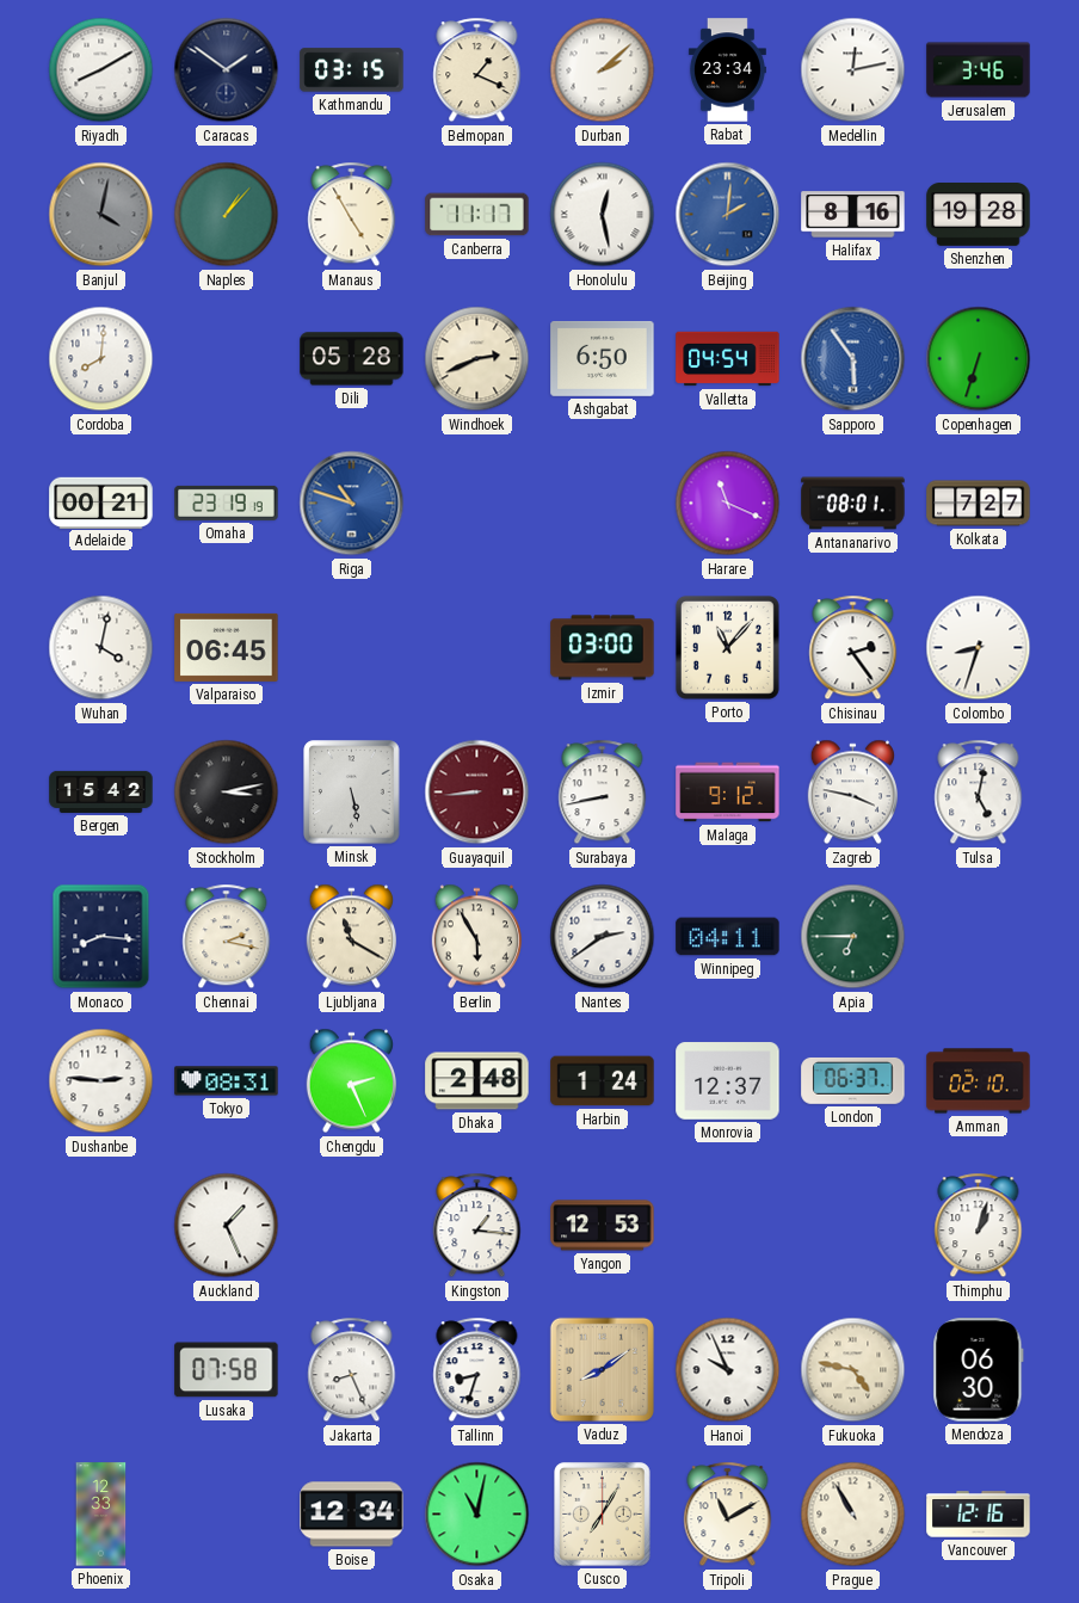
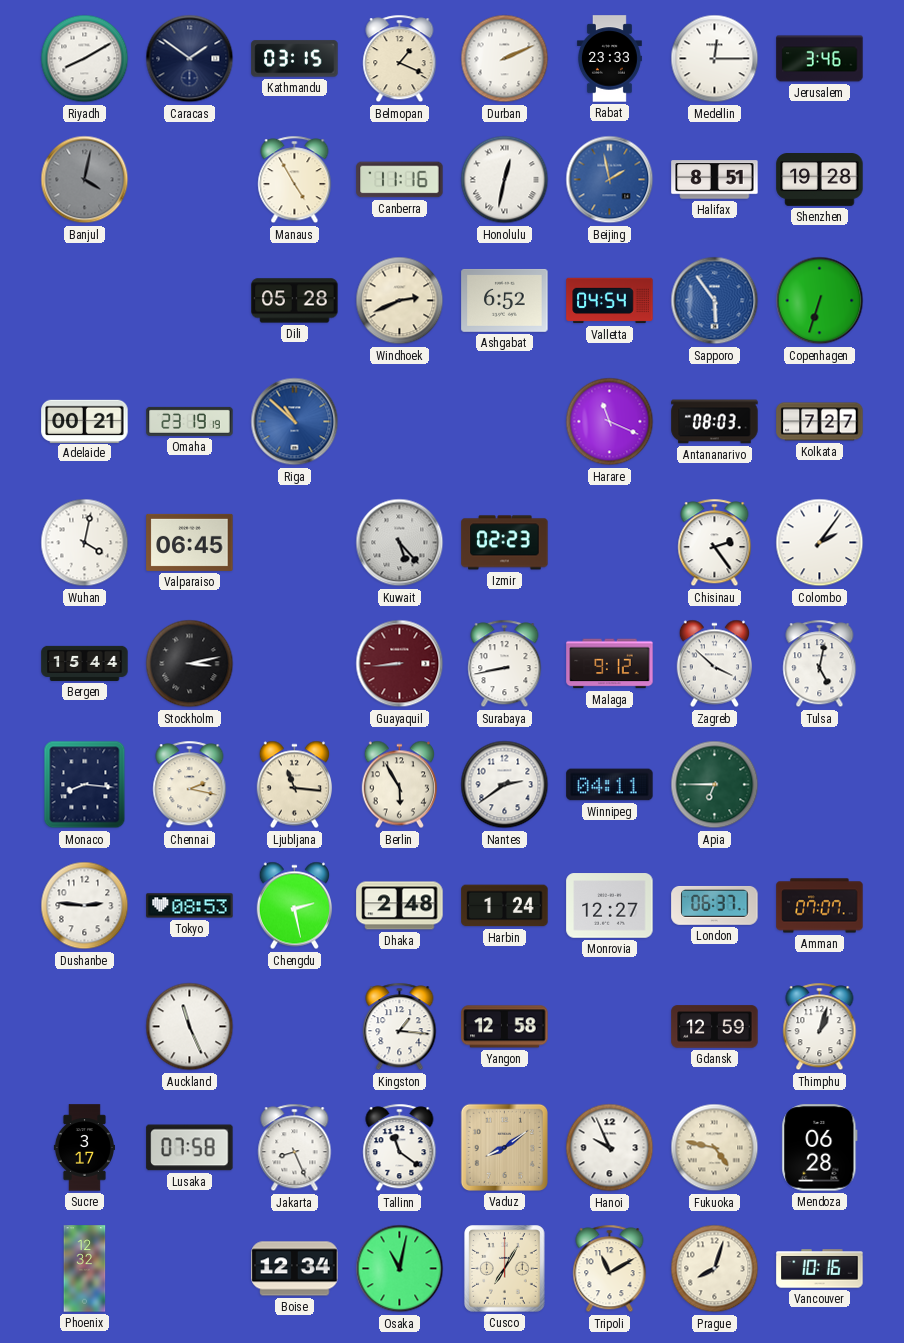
Durban: 2:08 -> 2:11 (505, 59)
Rabat: 23:34 -> 23:33 (609, 59)
Medellin: 12:13 -> 12:15 (715, 59)
Naples: 1:07 -> none (227, 215)
Canberra: 11:17 -> 11:16 (400, 180)
Honolulu: 12:28 -> 12:32 (505, 180)
Beijing: 2:01 -> 1:58 (610, 180)
Halifax: 8:16 -> 8:51 (715, 180)
Cordoba: 8:01 -> none (101, 359)
Ashgabat: 6:50 -> 6:52 (505, 300)
Riga: 10:48 -> 10:52 (295, 422)
Antananarivo: 08:01 -> 08:03 (715, 422)
Kuwait: none -> 5:23 (400, 543)
Izmir: 03:00 -> 02:23 (505, 543)
Porto: 11:07 -> none (727, 647)
Colombo: 8:33 -> 2:06 (820, 543)
Bergen: 15:42 -> 15:44 (85, 663)
Minsk: 5:28 -> none (352, 793)
Zagreb: 3:47 -> 3:52 (714, 664)
Ljubljana: 11:20 -> 11:16 (294, 785)
Tokyo: 08:31 -> 08:53 (190, 906)
Chengdu: 2:26 -> 2:28 (294, 906)
Monrovia: 12:37 -> 12:27 (610, 906)
Amman: 02:10 -> 07:07 (820, 906)
Auckland: 1:26 -> 11:26 (190, 1027)
Yangon: 12:53 -> 12:58 (505, 1027)
Gdansk: none -> 12:59 (715, 1027)
Sucre: none -> 3:17 (84, 1148)
Tallinn: 8:33 -> 11:21 (400, 1148)
Mendoza: 06:30 -> 06:28 (820, 1148)
Phoenix: 12:33 -> 12:32 (85, 1269)
Prague: 10:55 -> 8:03 (715, 1269)
Vancouver: 12:16 -> 10:16 (820, 1269)
